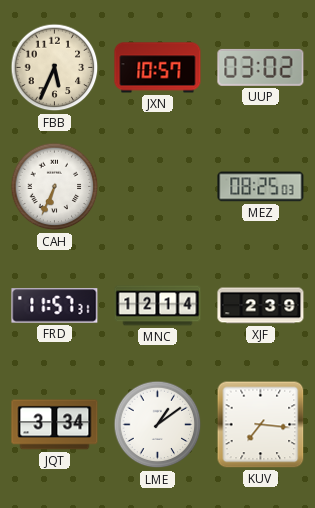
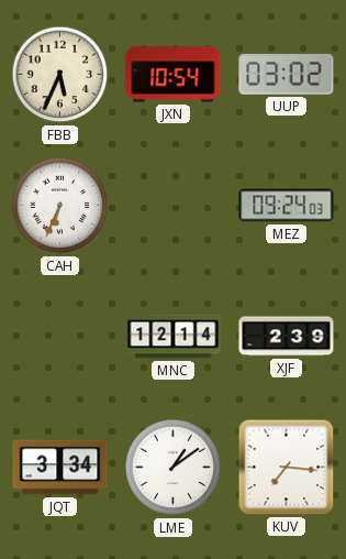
JXN: 10:57 -> 10:54 (174, 75)
MEZ: 08:25 -> 09:24 (287, 206)
FRD: 11:57 -> none (55, 306)
